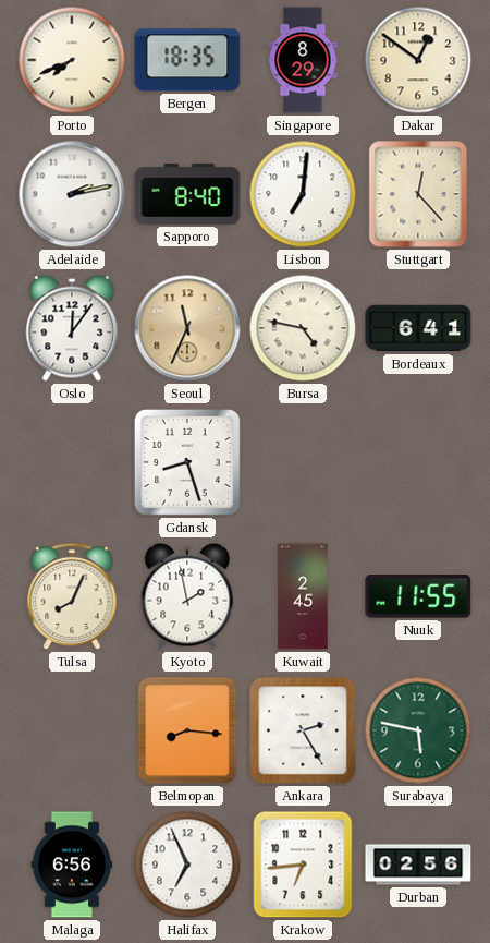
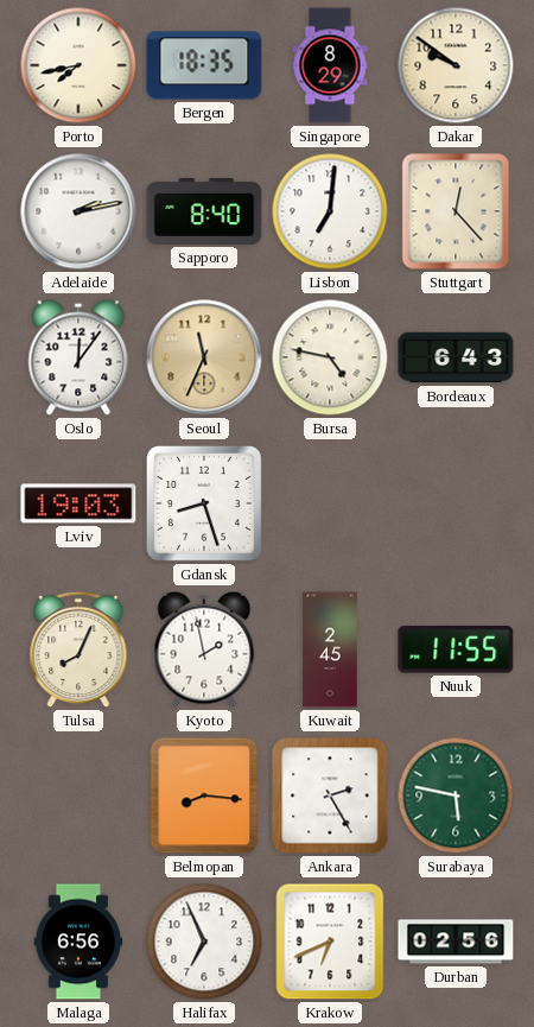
Porto: 7:41 -> 7:43 (78, 65)
Dakar: 12:51 -> 9:51 (456, 65)
Bordeaux: 6:41 -> 6:43 (456, 357)
Lviv: none -> 19:03 (78, 503)
Krakow: 6:44 -> 6:41 (330, 942)
